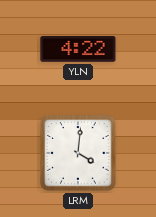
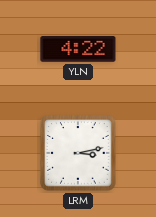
LRM: 4:01 -> 3:13 (78, 153)
